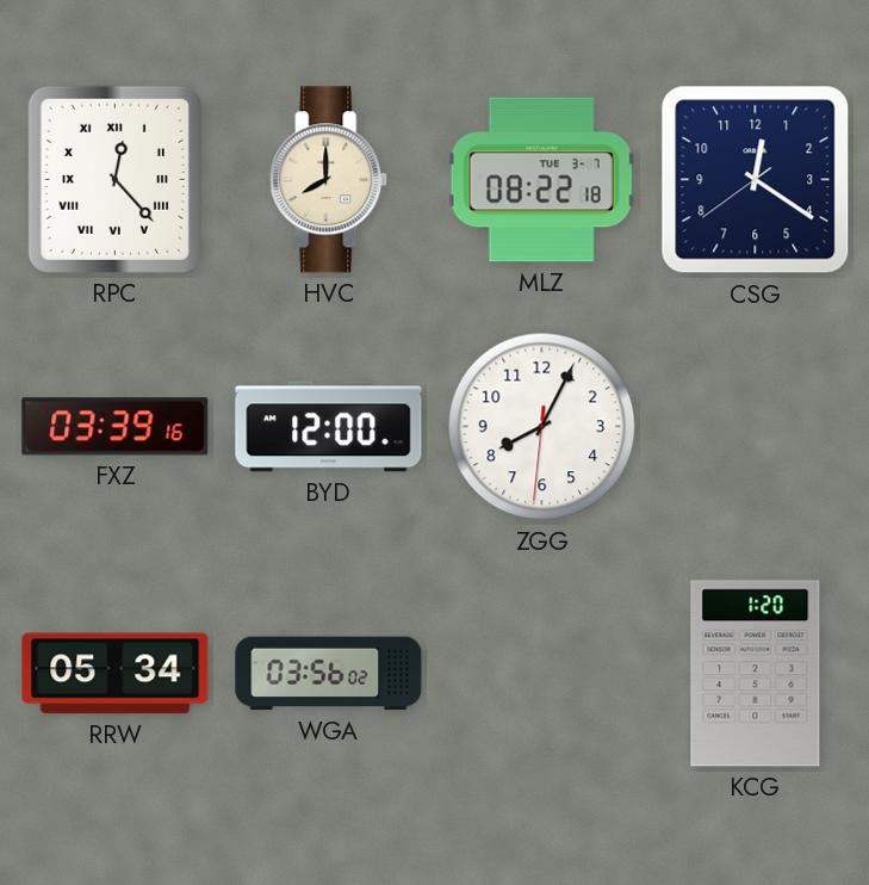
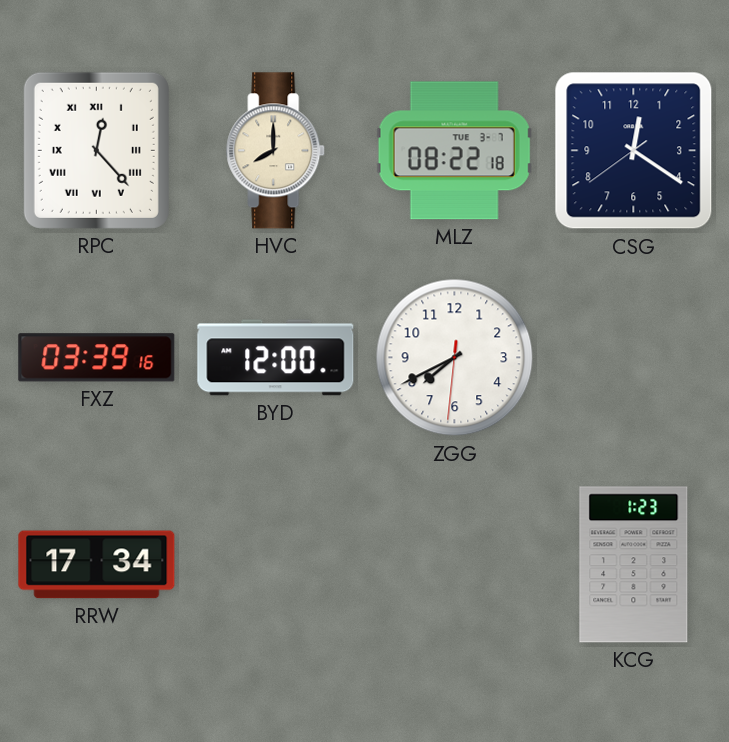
ZGG: 8:04 -> 7:40 (455, 358)
RRW: 05:34 -> 17:34 (97, 565)
WGA: 03:56 -> none (329, 674)
KCG: 1:20 -> 1:23 (634, 565)
